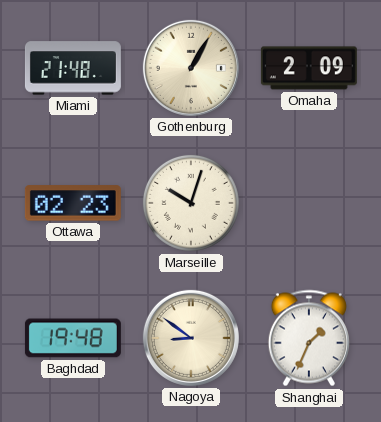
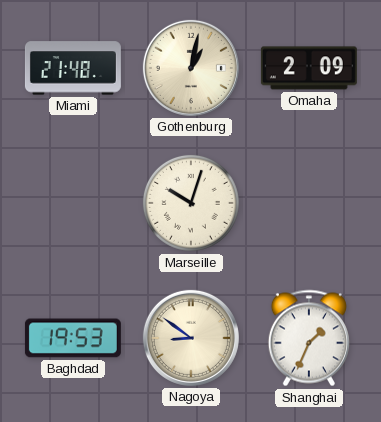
Gothenburg: 1:05 -> 1:02 (191, 68)
Ottawa: 02:23 -> none (73, 203)
Baghdad: 19:48 -> 19:53 (73, 338)
